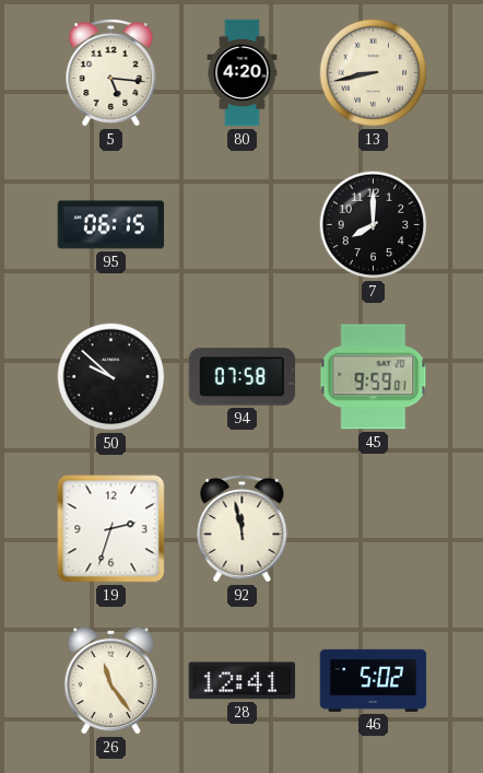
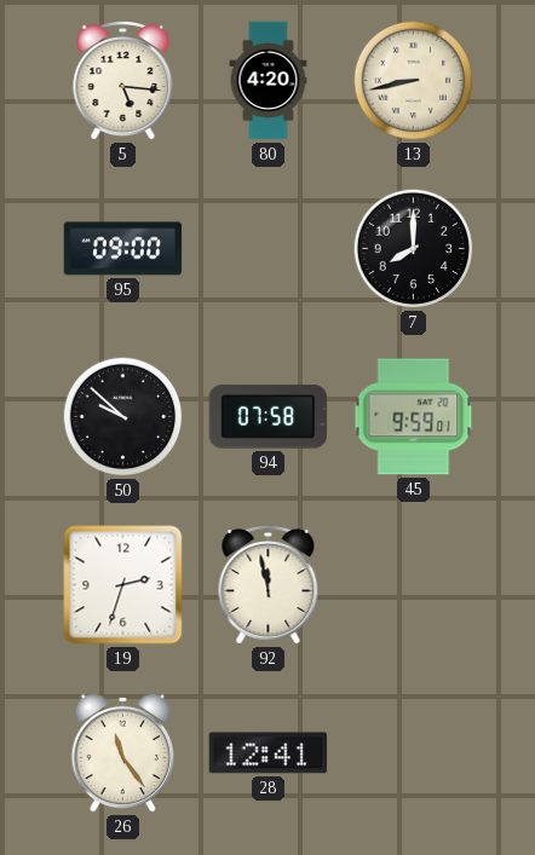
95: 06:15 -> 09:00 (123, 249)
46: 5:02 -> none (374, 680)
